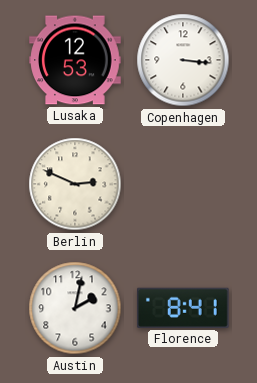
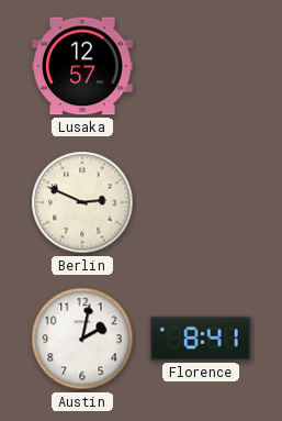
Lusaka: 12:53 -> 12:57 (82, 66)
Copenhagen: 3:16 -> none (183, 60)
